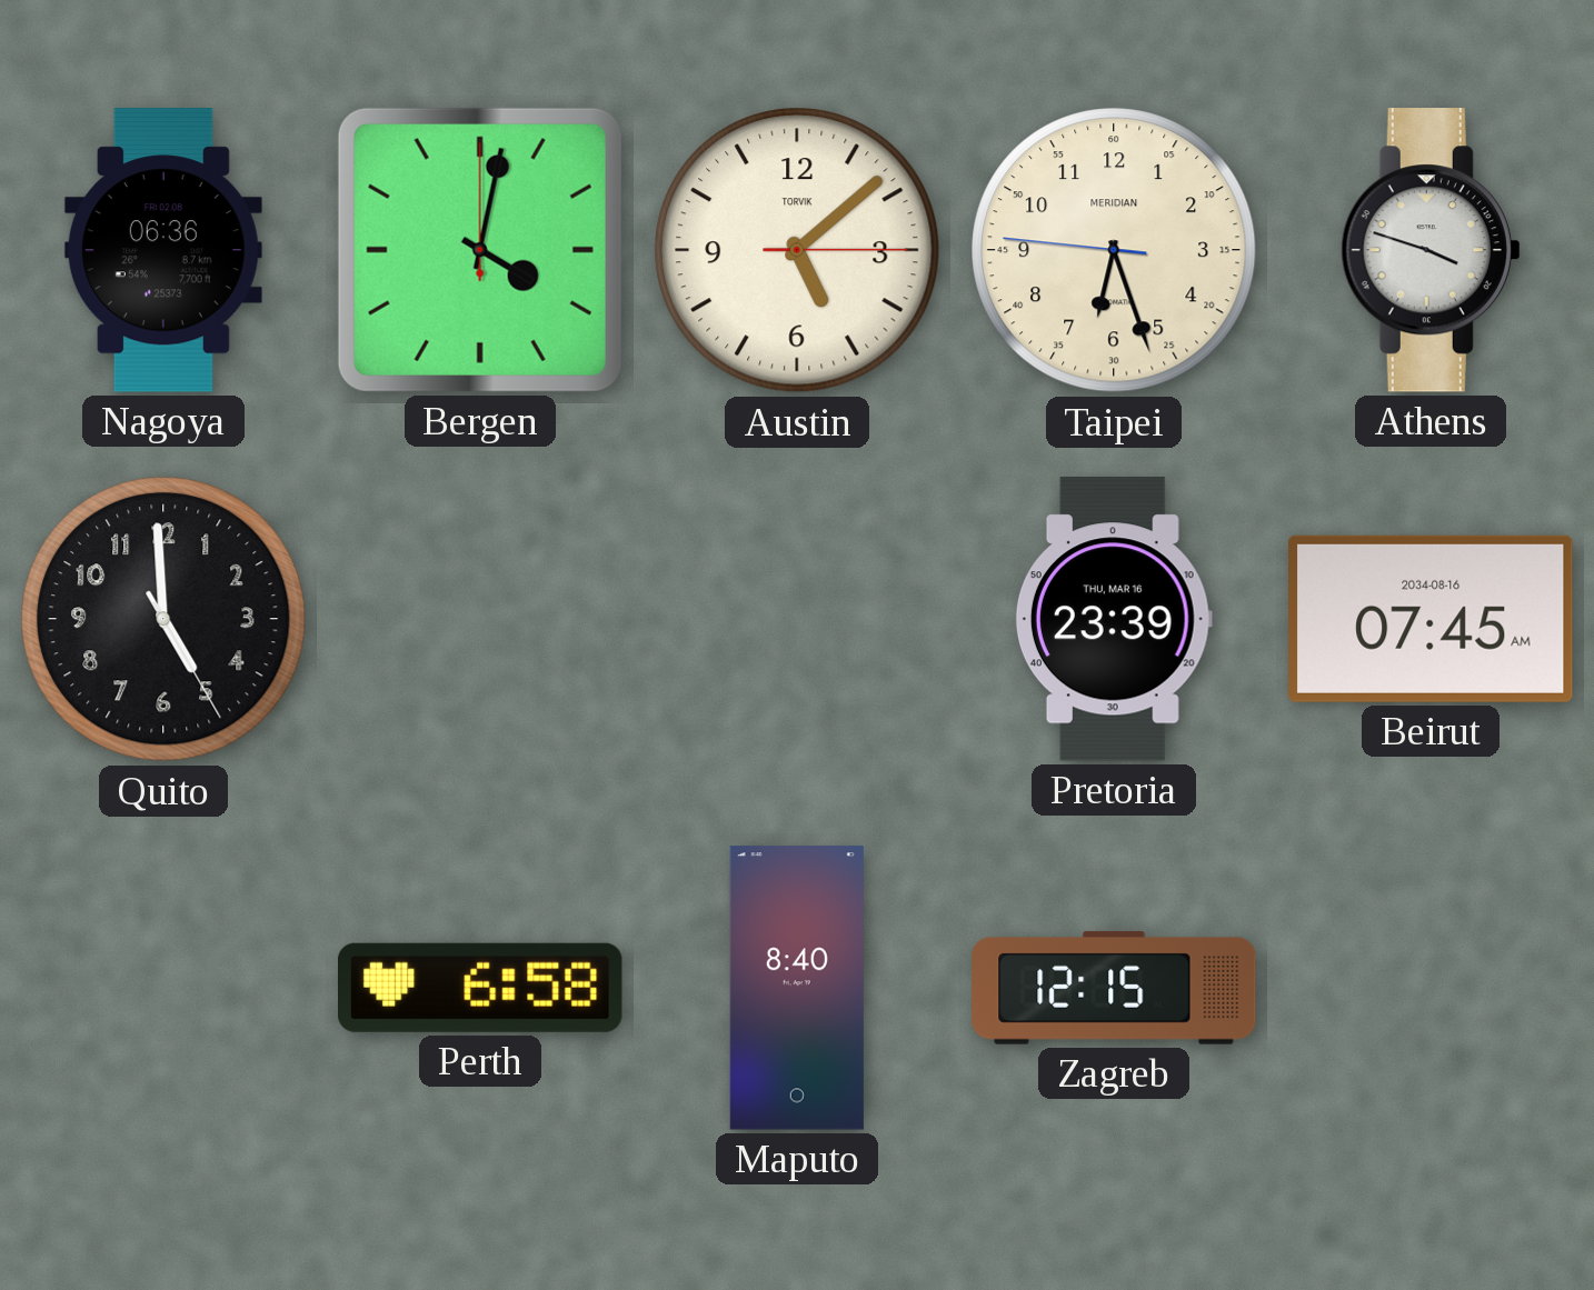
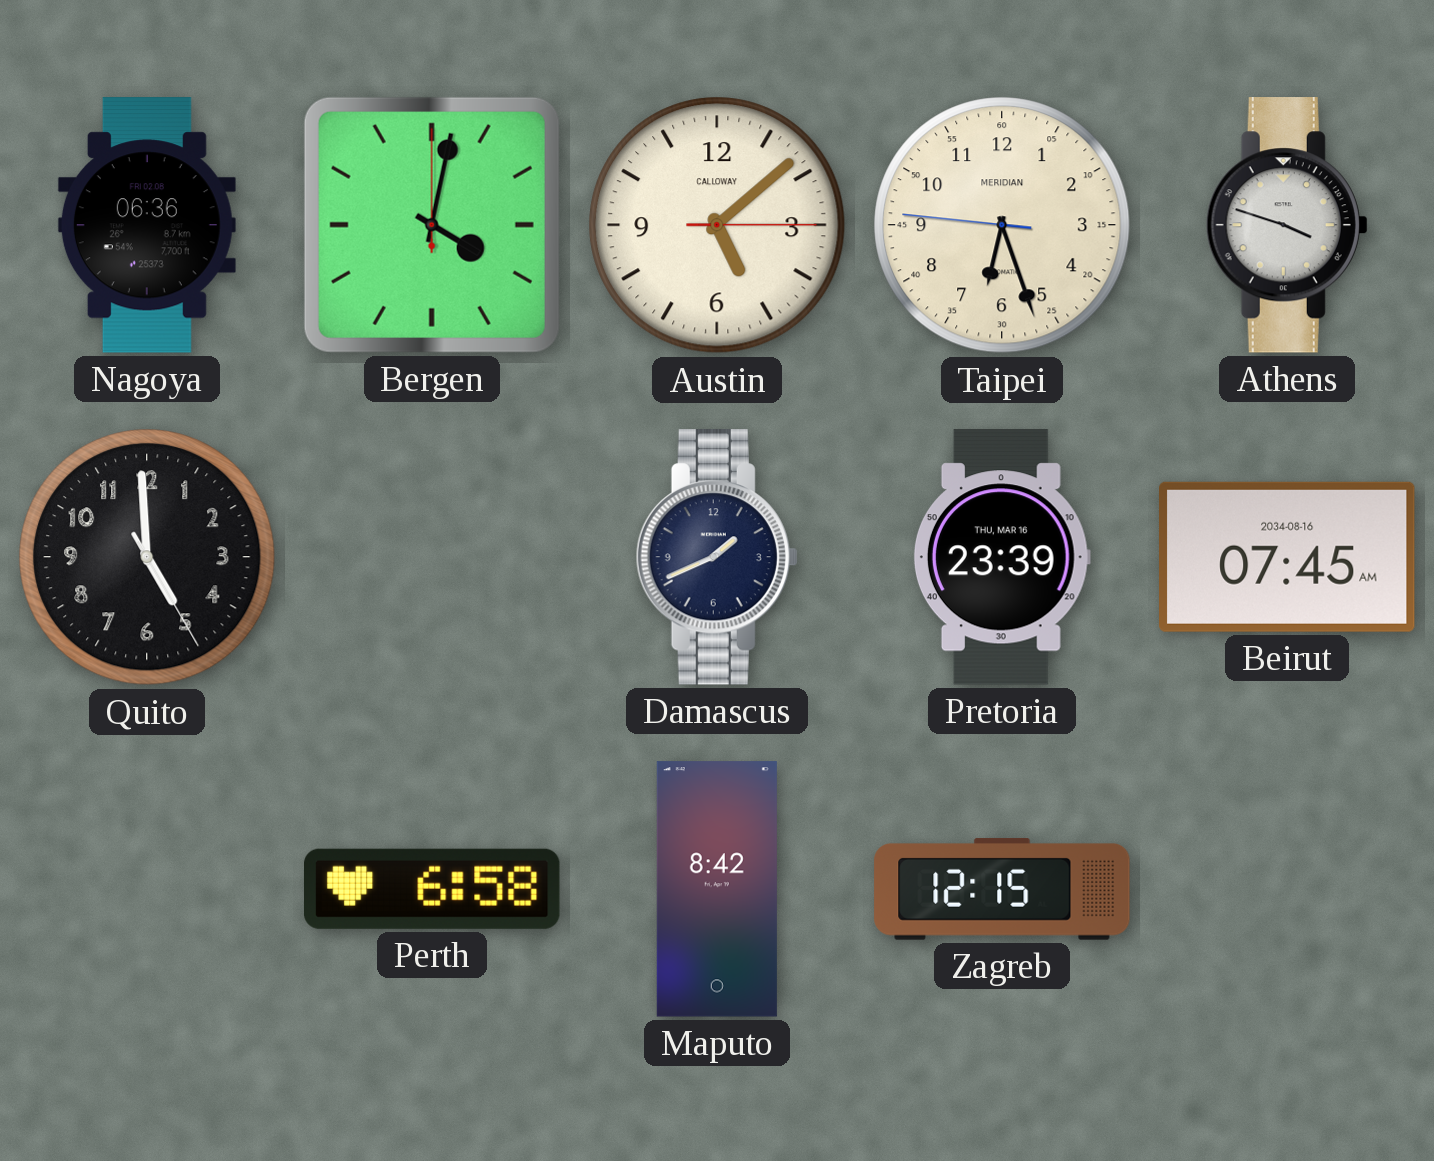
Austin brand: TORVIK -> CALLOWAY (717, 225)
Damascus: none -> 1:41 (717, 557)
Maputo: 8:40 -> 8:42 (717, 889)
